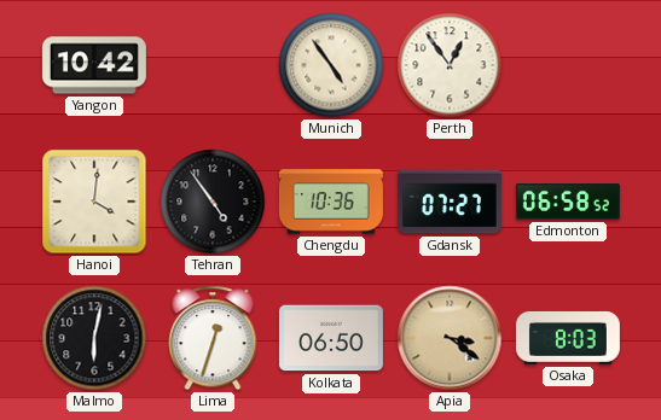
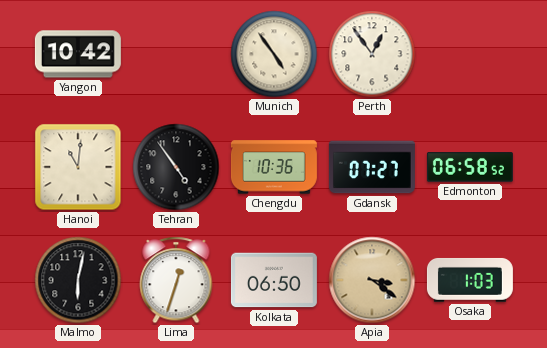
Hanoi: 4:01 -> 11:01 (78, 167)
Osaka: 8:03 -> 1:03 (470, 280)
